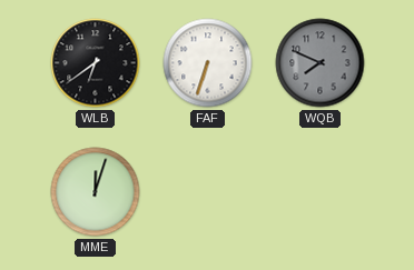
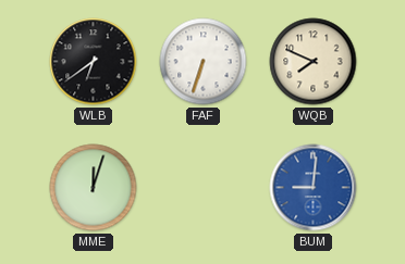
WQB dial: grey -> cream (314, 62)
BUM: none -> 9:01 (314, 188)
